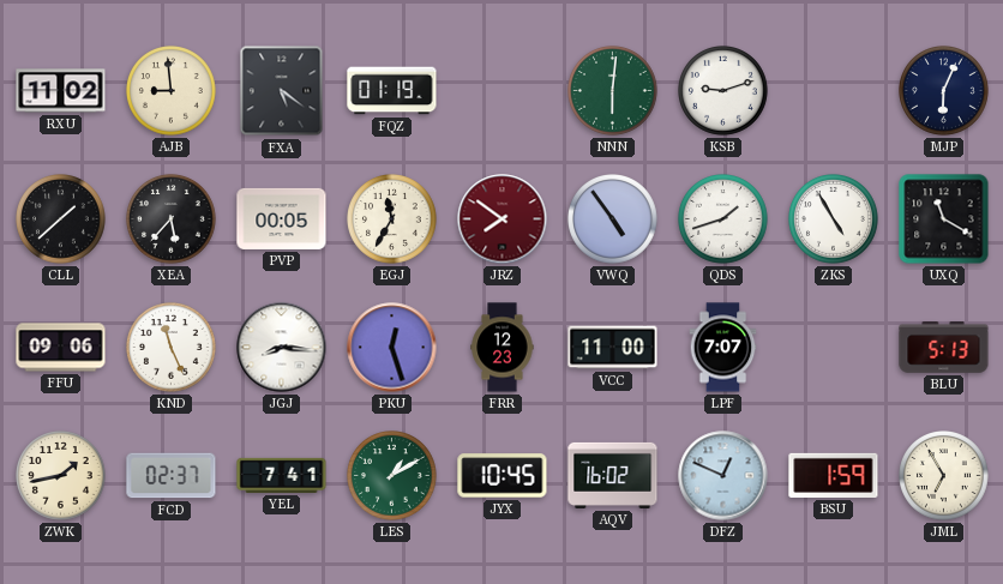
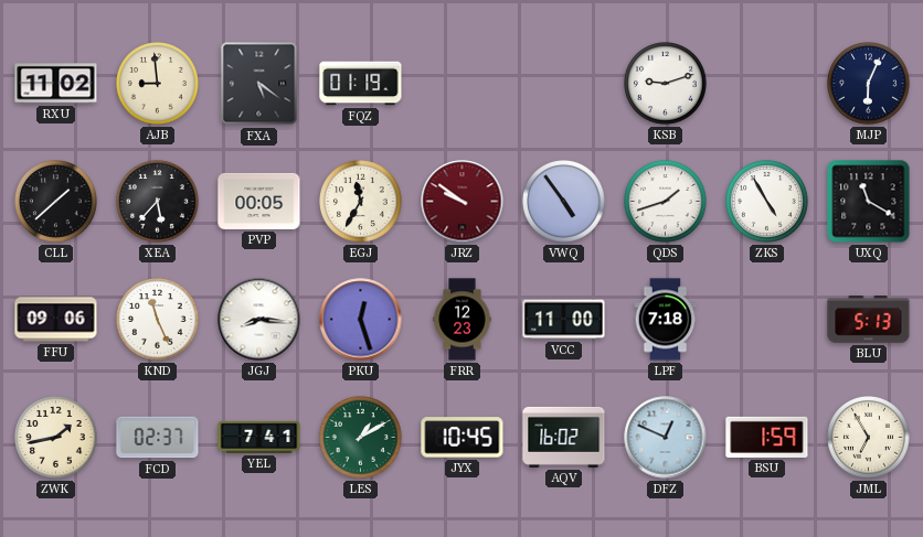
NNN: 6:01 -> none (613, 91)
JRZ: 7:51 -> 9:51 (463, 202)
LPF: 7:07 -> 7:18 (666, 320)
